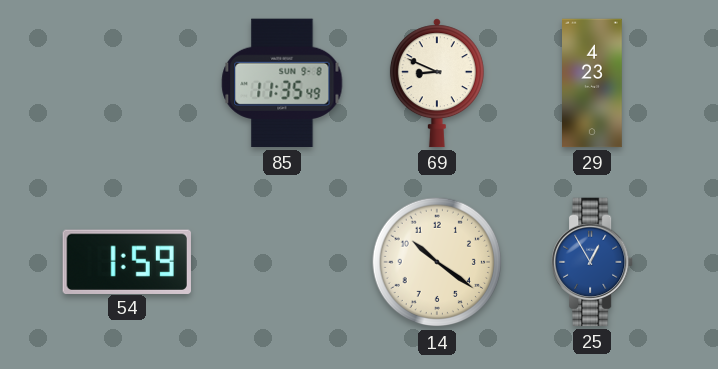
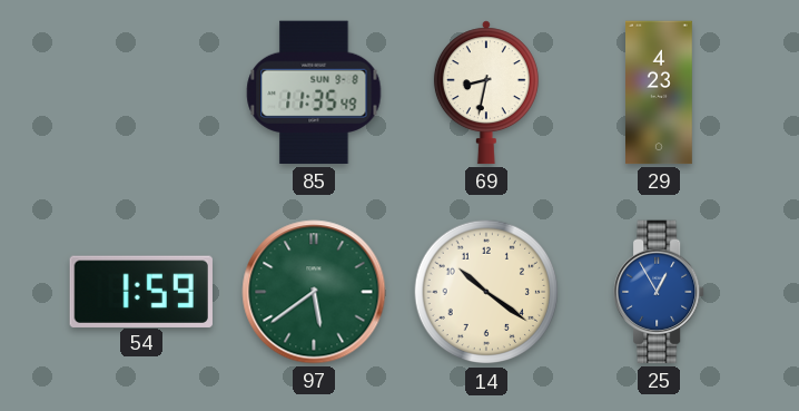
69: 8:49 -> 8:32 (486, 92)
97: none -> 5:39 (314, 292)
